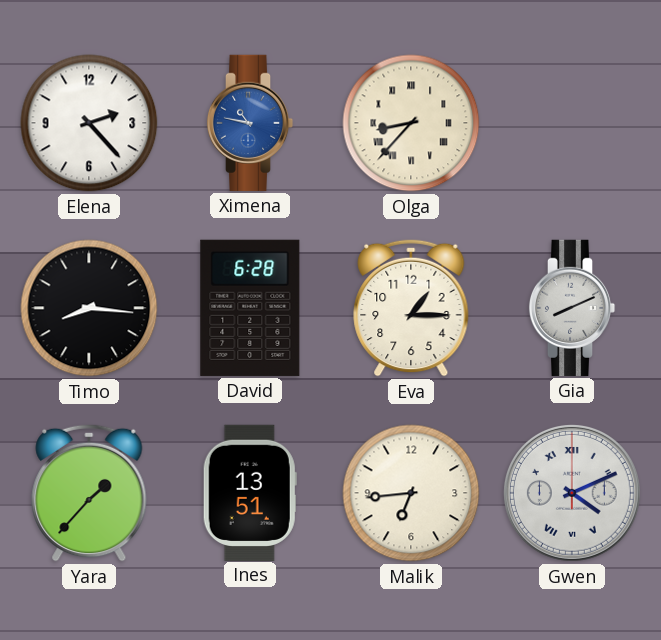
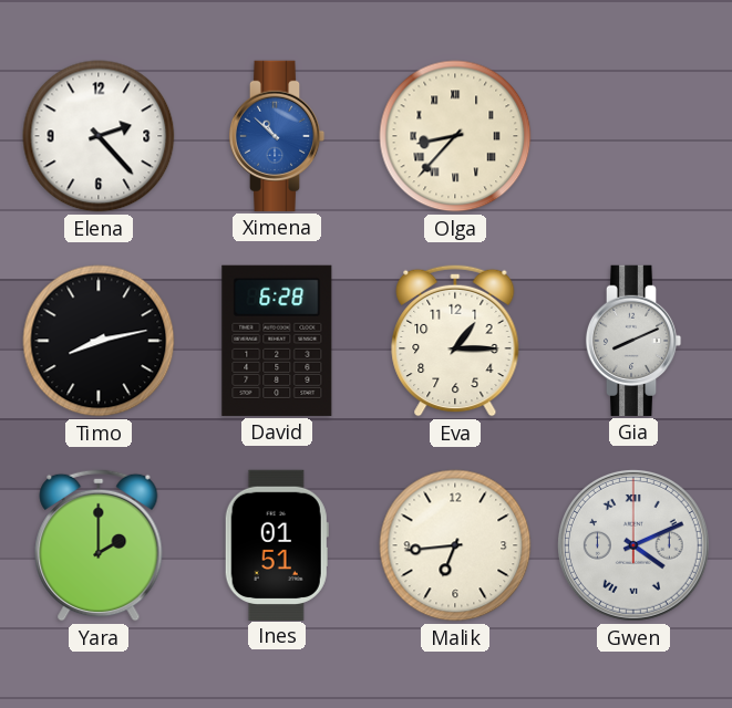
Ximena: 10:47 -> 10:52 (277, 136)
Timo: 8:16 -> 8:13 (99, 341)
Yara: 1:37 -> 2:00 (99, 545)
Ines: 13:51 -> 01:51 (277, 544)
